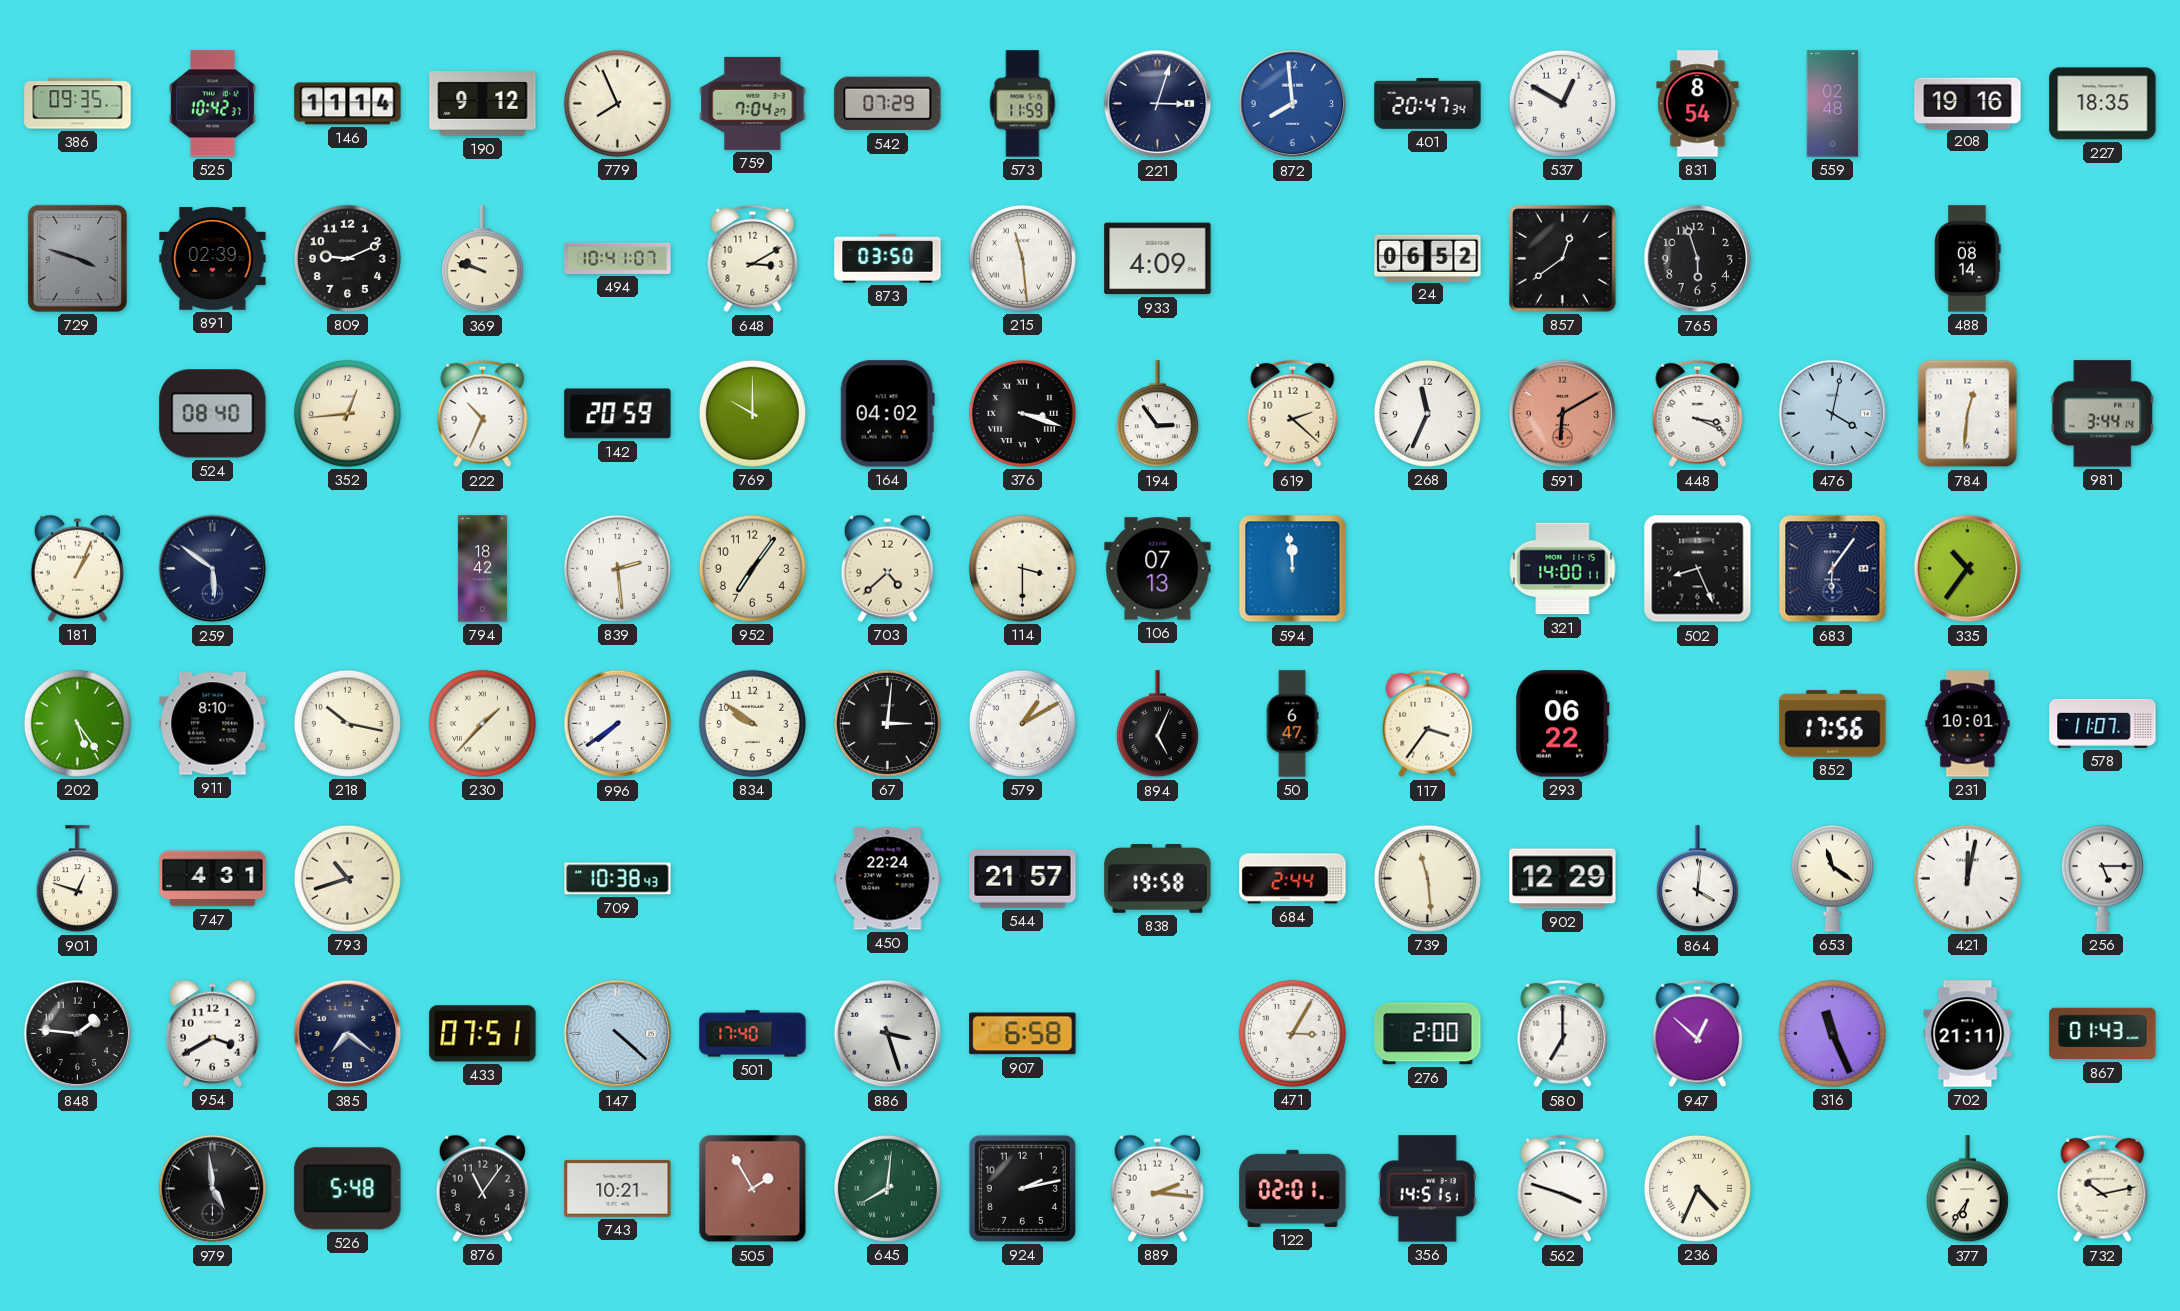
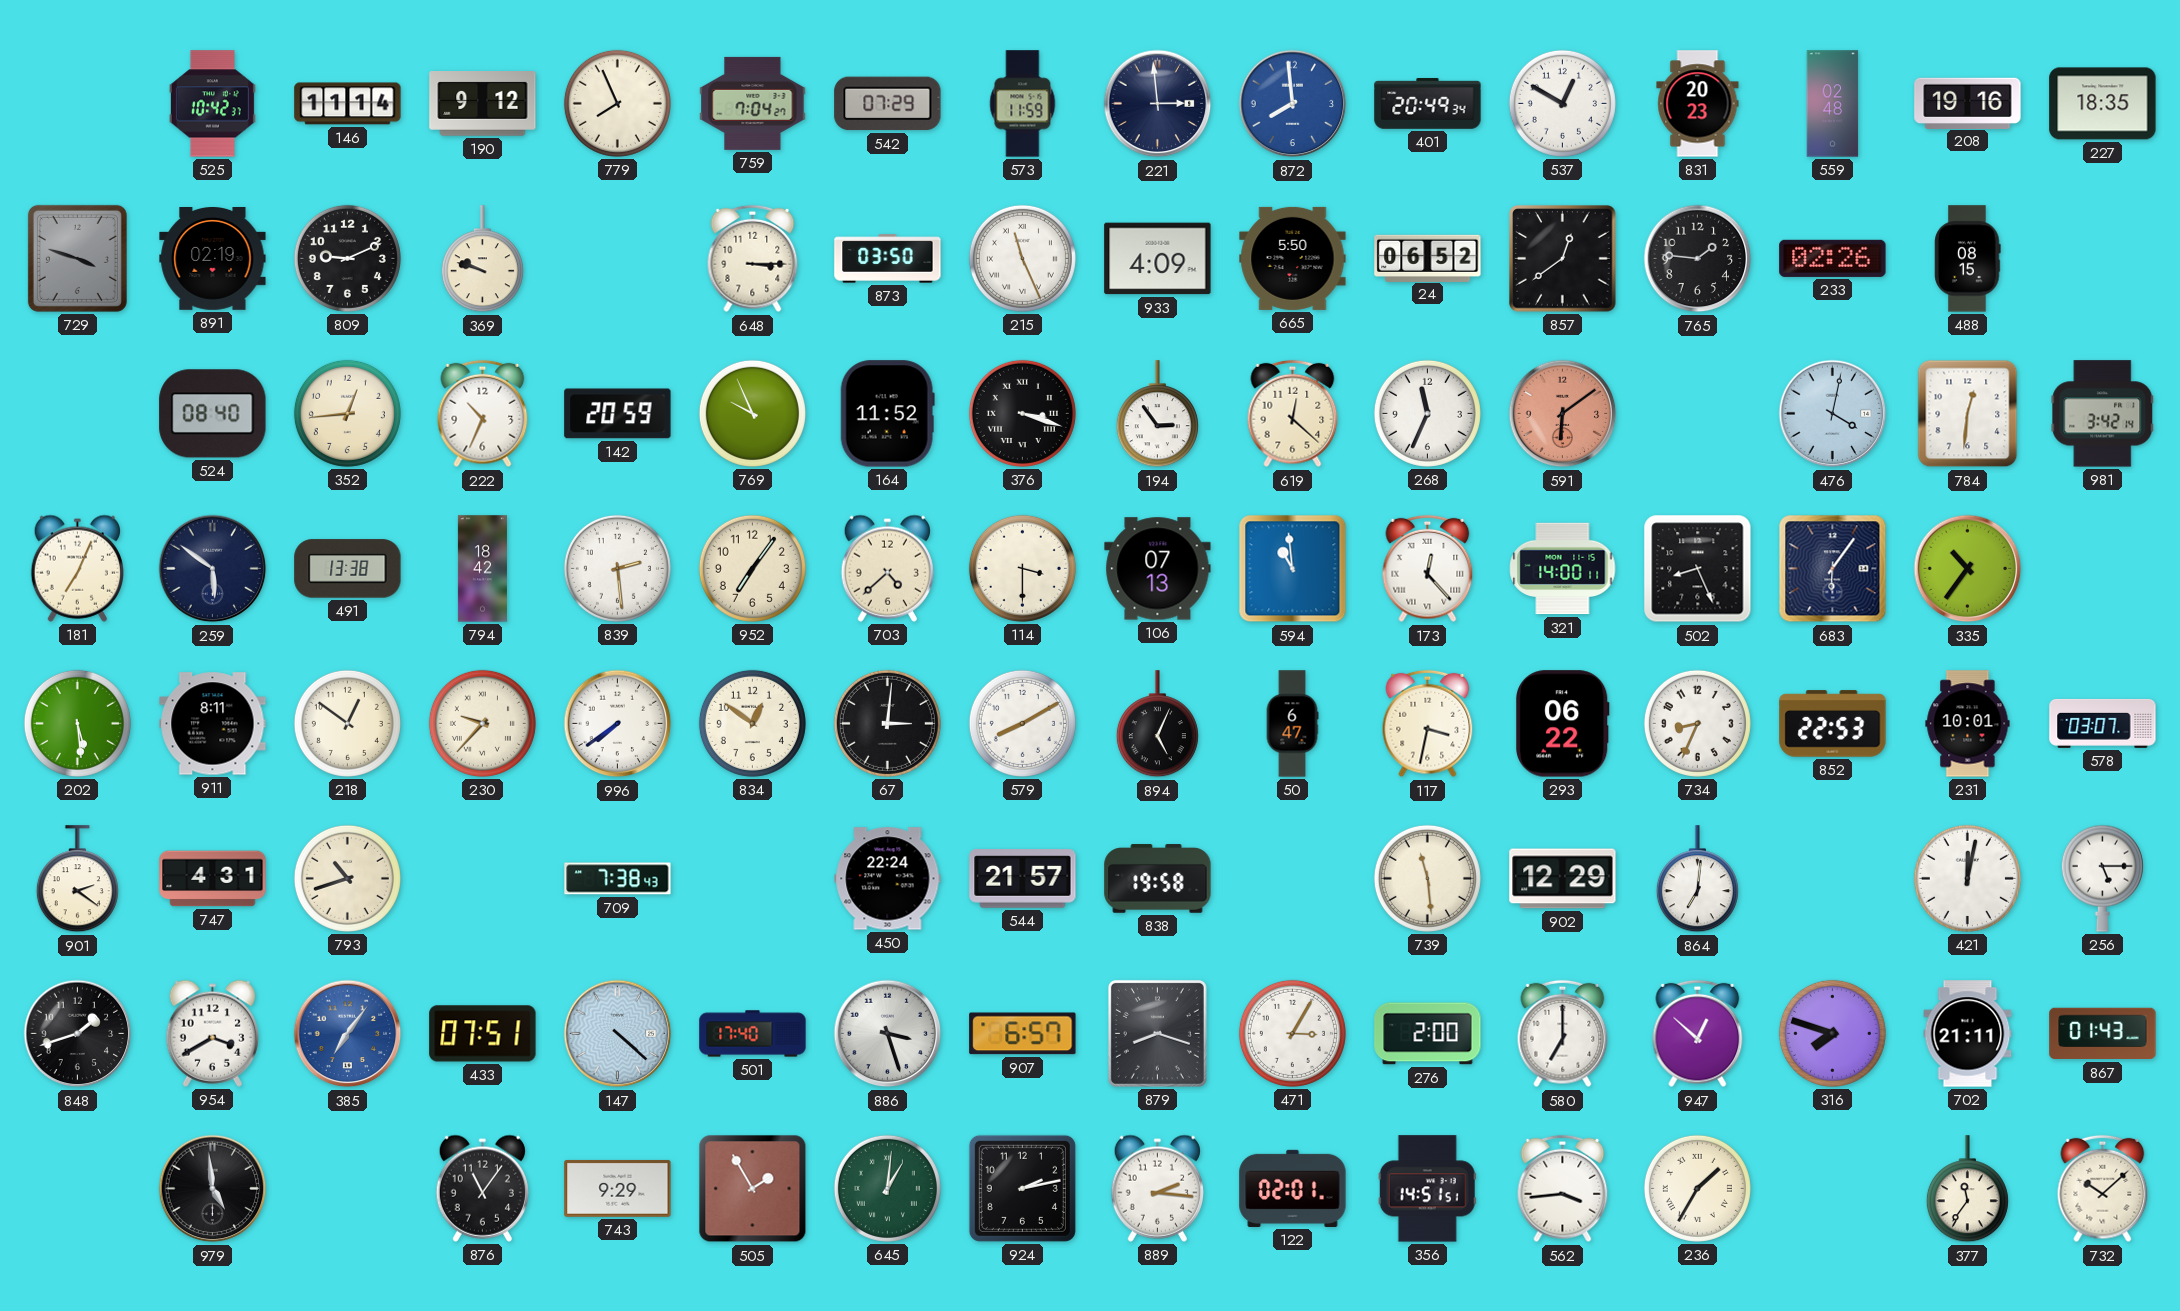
386: 09:35 -> none (78, 104)
221: 3:03 -> 2:59 (1158, 104)
401: 20:47 -> 20:49 (1428, 104)
831: 8:54 -> 20:23 (1698, 104)
891: 02:39 -> 02:19 (213, 259)
494: 10:41 -> none (618, 258)
648: 3:10 -> 3:15 (753, 259)
215: 11:29 -> 11:26 (1022, 258)
665: none -> 5:50 (1293, 258)
765: 5:57 -> 1:46 (1698, 259)
233: none -> 02:26 (1833, 258)
488: 08:14 -> 08:15 (1968, 259)
769: 10:00 -> 9:56 (752, 413)
164: 04:02 -> 11:52 (887, 414)
619: 2:22 -> 12:22 (1293, 414)
591: 6:10 -> 6:09 (1563, 414)
448: 3:19 -> none (1698, 414)
981: 3:44 -> 3:42 (2103, 414)
181: 1:04 -> 7:04 (77, 568)
491: none -> 13:38 (348, 569)
594: 11:59 -> 10:59 (1293, 569)
173: none -> 12:23 (1428, 569)
202: 5:24 -> 5:29 (77, 723)
911: 8:10 -> 8:11 (213, 724)
218: 10:17 -> 12:51 (347, 723)
230: 1:37 -> 9:37 (482, 723)
834: 9:51 -> 12:51 (752, 723)
579: 1:10 -> 8:10 (1022, 723)
117: 3:36 -> 3:32 (1428, 724)
734: none -> 8:34 (1697, 723)
852: 17:56 -> 22:53 (1833, 724)
578: 11:07 -> 03:07 (2103, 723)
901: 12:48 -> 2:21 (77, 879)
709: 10:38 -> 7:38 (618, 879)
684: 2:44 -> none (1293, 879)
864: 4:01 -> 7:01 (1697, 879)
653: 11:21 -> none (1832, 878)
848: 1:46 -> 1:42 (78, 1034)
385: 7:21 -> 7:06 (348, 1034)
385 dial: navy -> blue (348, 1034)
907: 6:58 -> 6:57 (1023, 1034)
879: none -> 8:18 (1157, 1033)
316: 11:26 -> 7:48 (1832, 1033)
526: 5:48 -> none (348, 1189)
743: 10:21 -> 9:29 (618, 1188)
645: 8:01 -> 1:01 (887, 1188)
562: 3:48 -> 3:44 (1563, 1189)
236: 4:34 -> 1:35 (1697, 1188)
377: 6:36 -> 11:36 (1967, 1189)
732: 10:13 -> 10:08 (2103, 1189)
